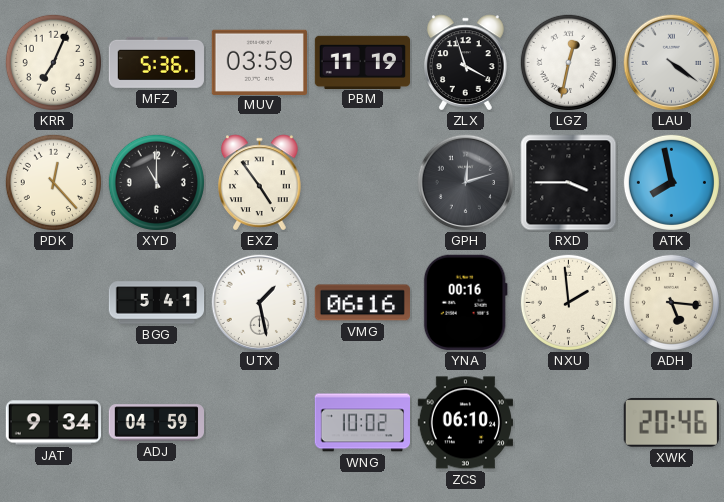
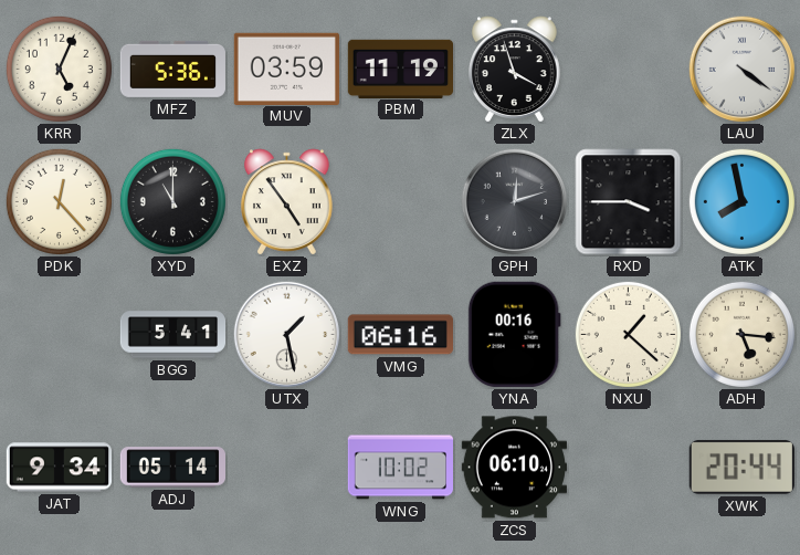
KRR: 7:04 -> 5:04 (59, 69)
LGZ: 12:32 -> none (568, 62)
NXU: 1:59 -> 1:22 (628, 334)
ADJ: 04:59 -> 05:14 (172, 468)
XWK: 20:46 -> 20:44 (741, 467)
